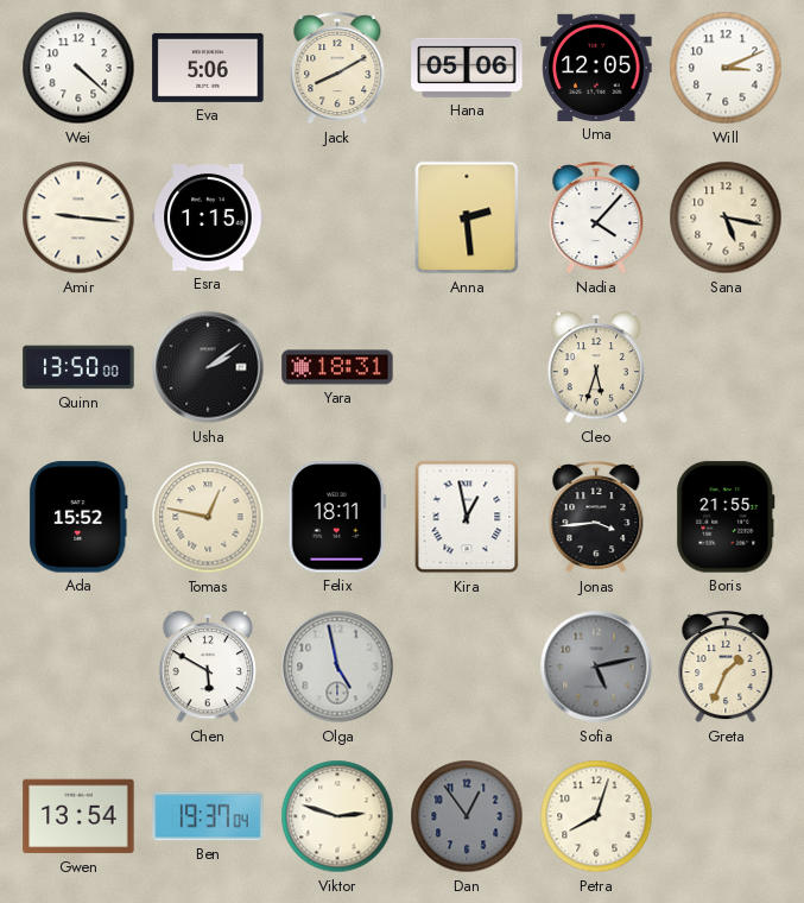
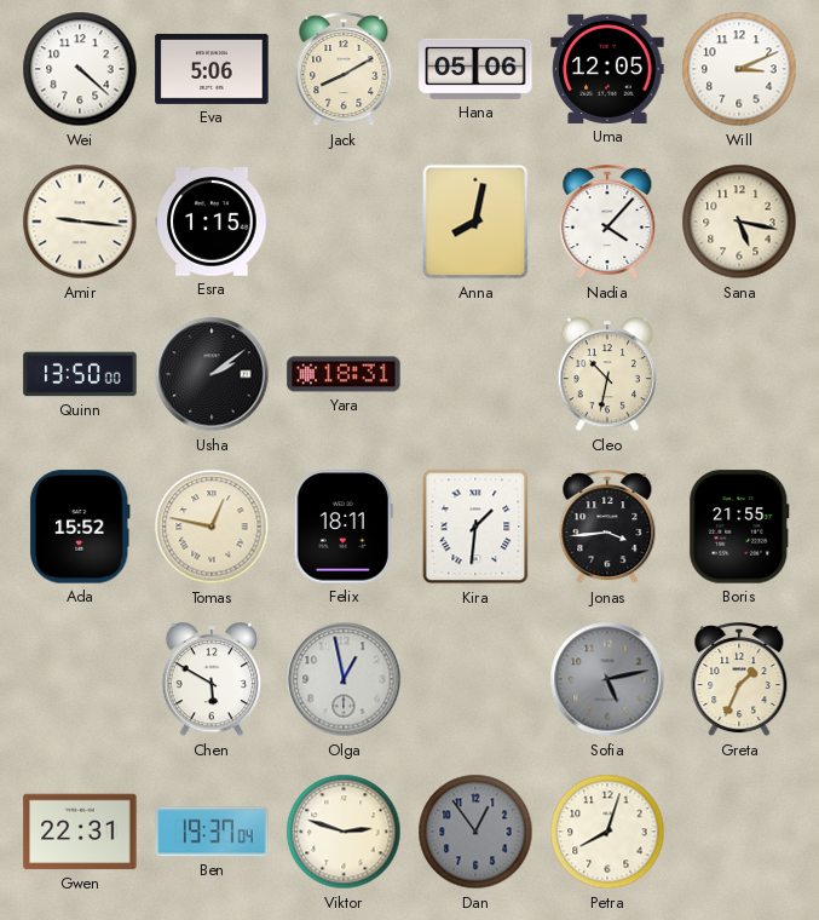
Anna: 2:29 -> 8:02 (475, 222)
Cleo: 5:33 -> 10:32 (607, 375)
Kira: 12:58 -> 1:31 (475, 527)
Olga: 4:58 -> 12:58 (344, 679)
Gwen: 13:54 -> 22:31 (80, 832)
